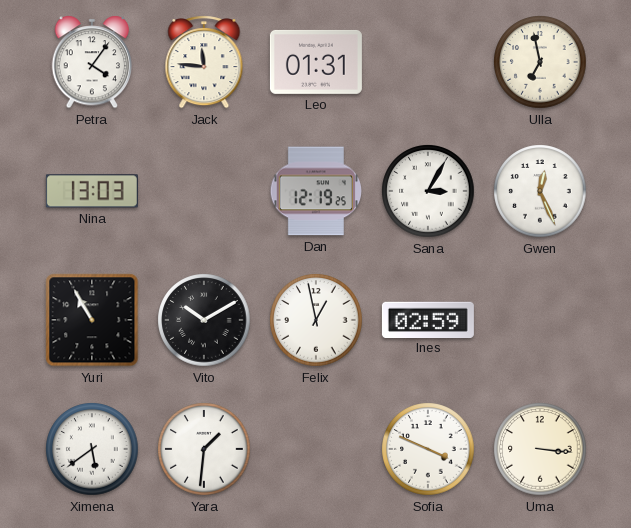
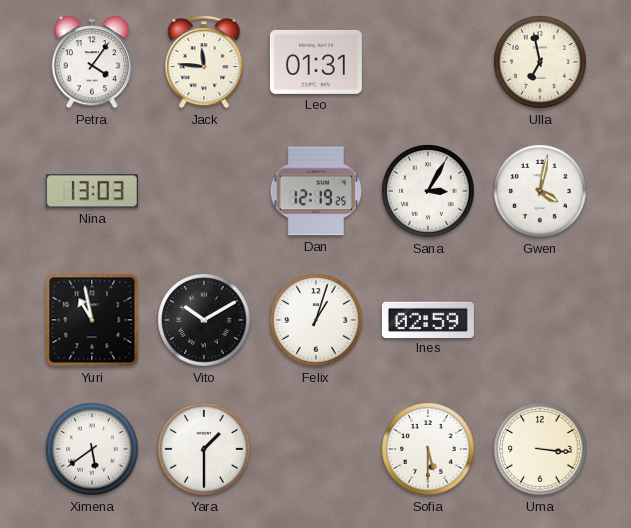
Gwen: 12:26 -> 4:02 (540, 191)
Yuri: 10:55 -> 10:58 (92, 320)
Felix: 12:58 -> 1:03 (316, 320)
Yara: 1:31 -> 1:30 (204, 449)
Sofia: 3:49 -> 5:30 (428, 449)
